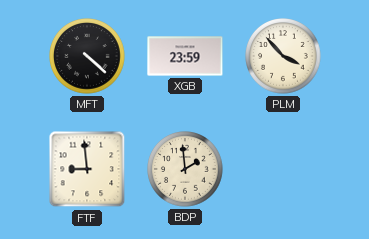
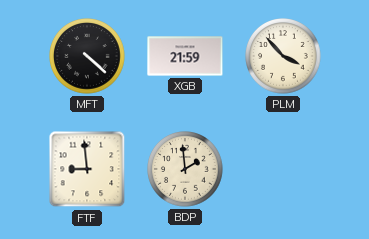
XGB: 23:59 -> 21:59 (185, 56)
